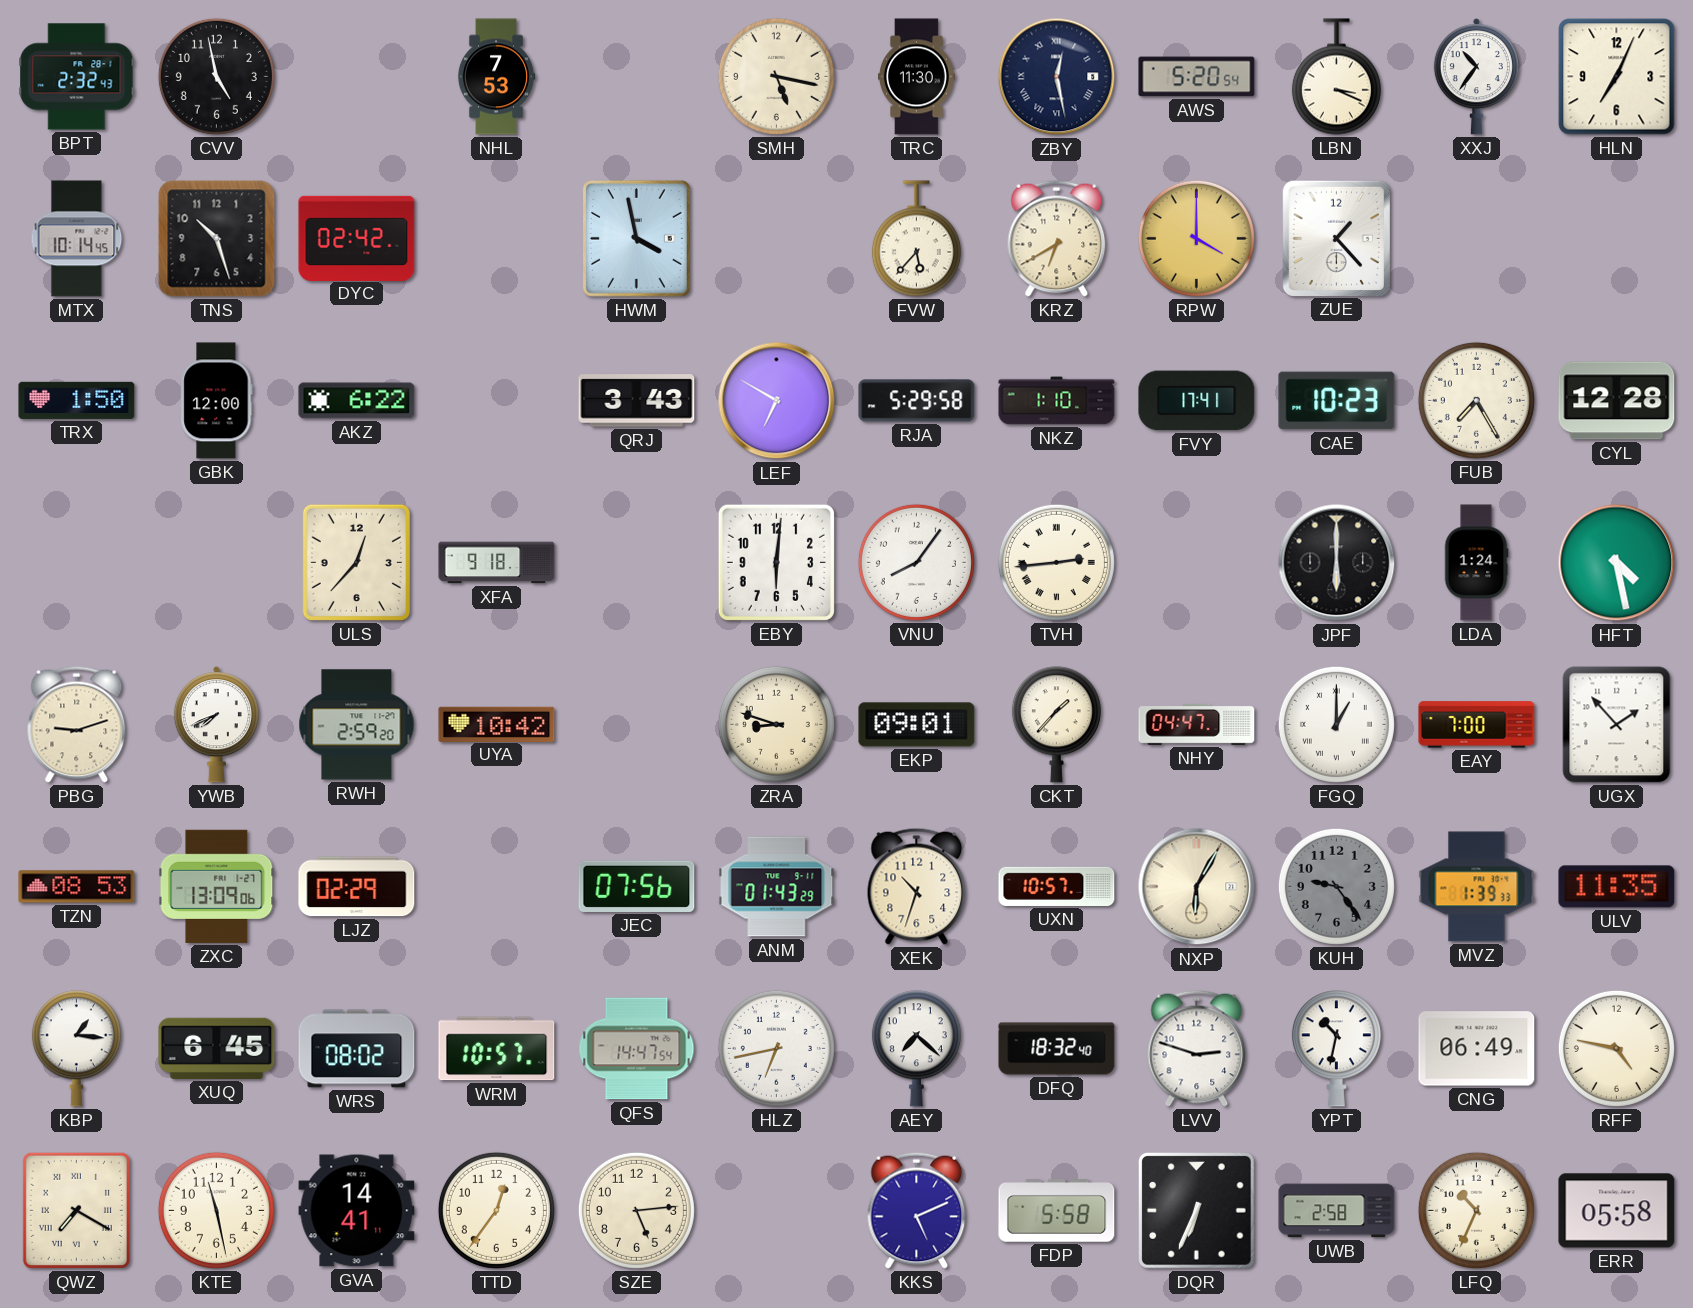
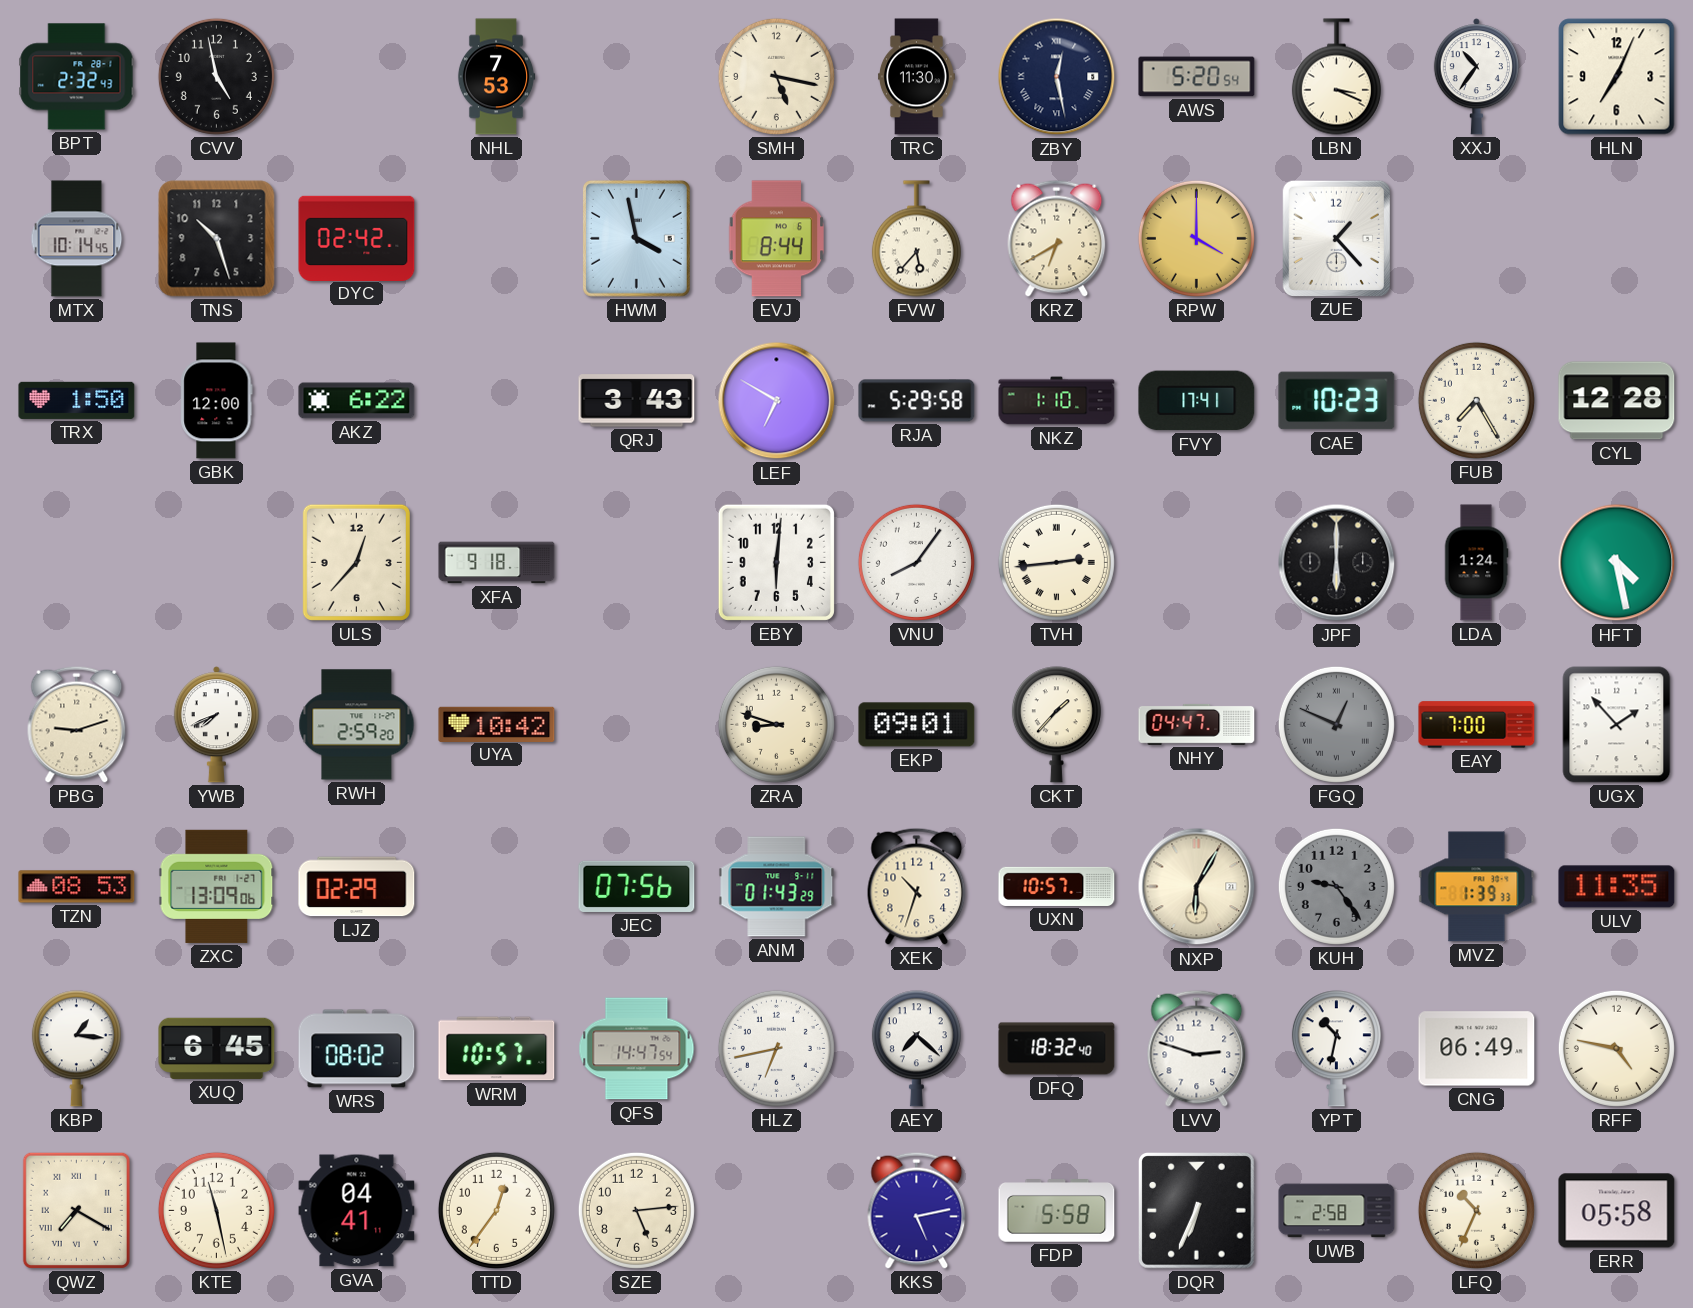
EVJ: none -> 8:44 (777, 239)
FGQ: 1:00 -> 12:49 (1336, 724)
FGQ dial: white -> grey (1336, 724)
GVA: 14:41 -> 04:41 (357, 1211)
KKS: 5:11 -> 5:13 (917, 1210)
